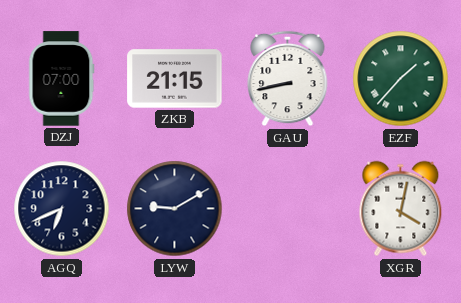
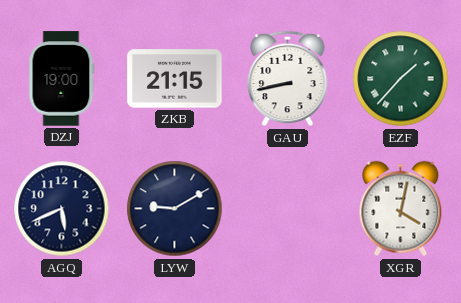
DZJ: 07:00 -> 19:00 (62, 79)
AGQ: 6:41 -> 5:41 (62, 209)
